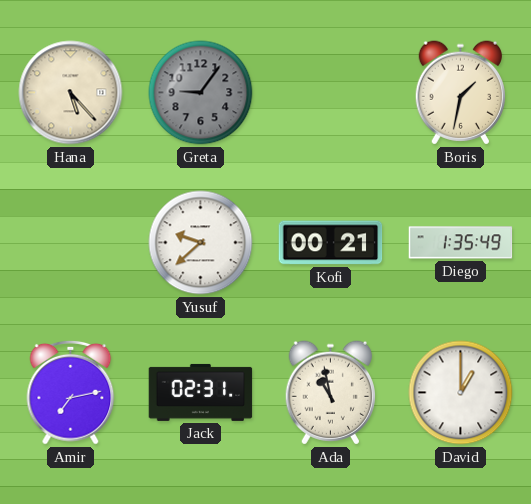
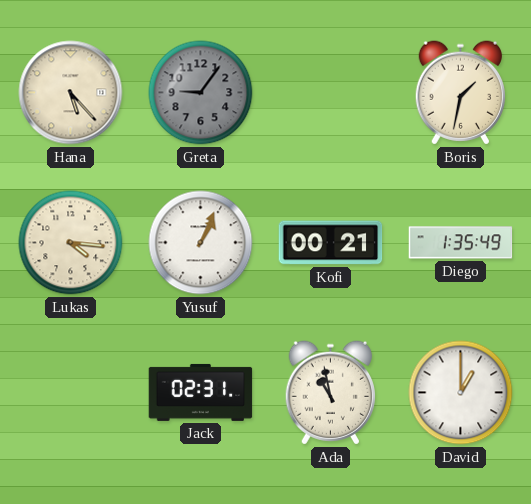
Lukas: none -> 4:16 (71, 243)
Yusuf: 9:38 -> 1:04 (201, 243)
Amir: 7:13 -> none (71, 392)
